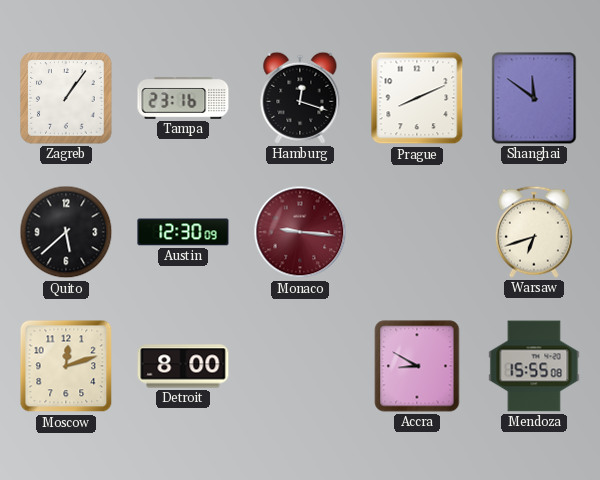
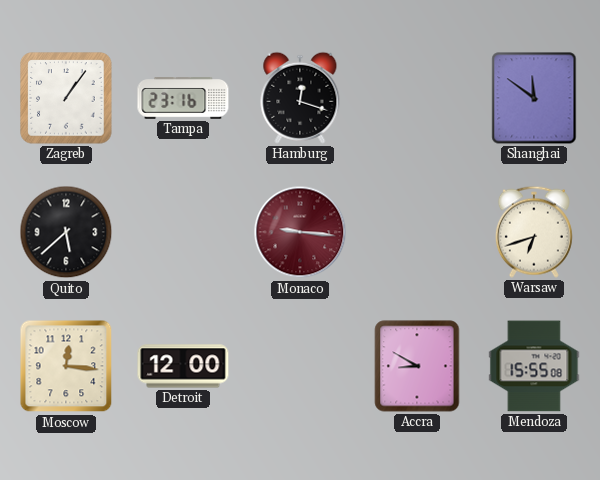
Prague: 8:11 -> none (417, 98)
Austin: 12:30 -> none (183, 232)
Moscow: 12:12 -> 12:16 (66, 366)
Detroit: 8:00 -> 12:00 (183, 366)
